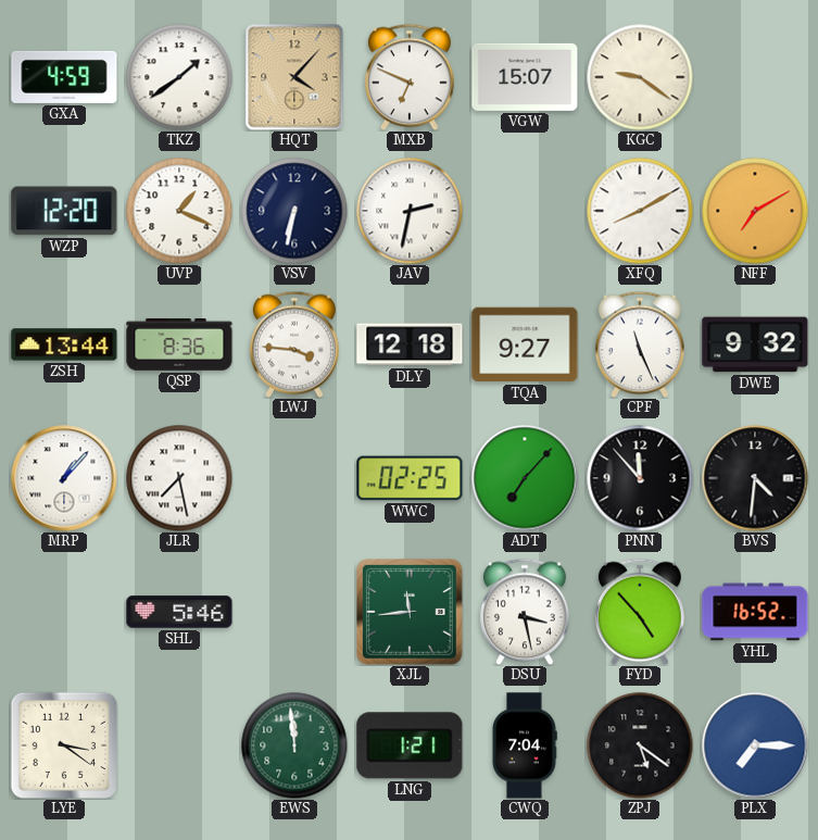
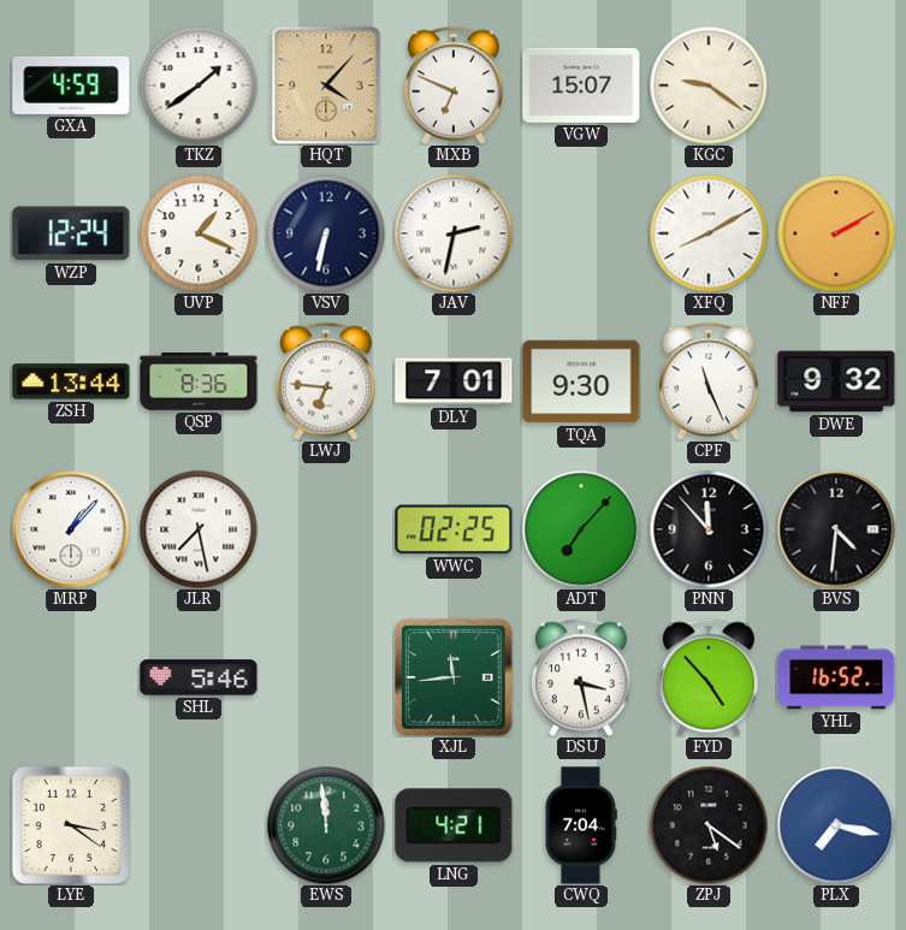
WZP: 12:20 -> 12:24 (71, 233)
NFF: 7:10 -> 2:10 (836, 233)
LWJ: 3:46 -> 6:46 (326, 381)
DLY: 12:18 -> 7:01 (454, 381)
TQA: 9:27 -> 9:30 (581, 381)
LNG: 1:21 -> 4:21 (454, 825)
PLX: 7:15 -> 7:17 (836, 825)
